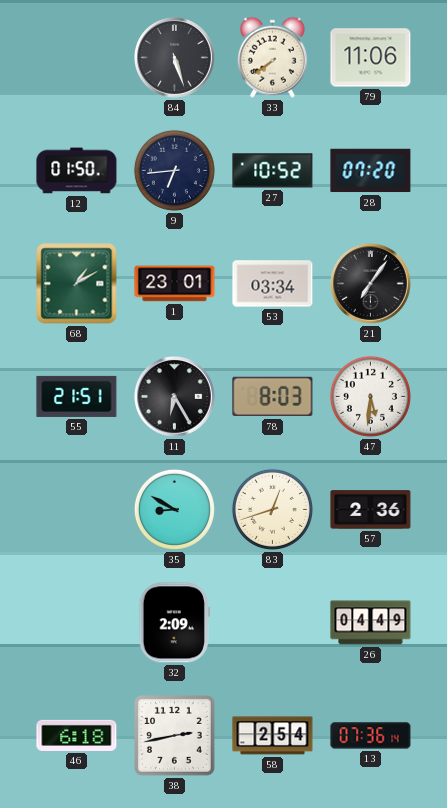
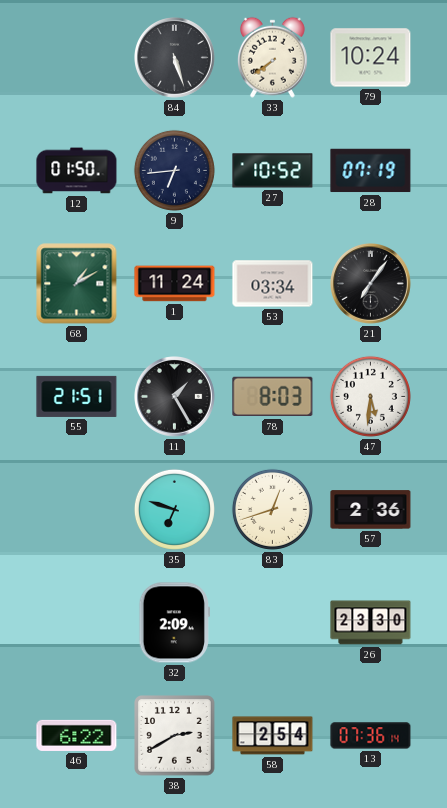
79: 11:06 -> 10:24 (371, 58)
28: 07:20 -> 07:19 (371, 171)
1: 23:01 -> 11:24 (175, 284)
11: 6:25 -> 1:25 (175, 397)
35: 8:50 -> 6:48 (174, 509)
26: 04:49 -> 23:30 (371, 623)
46: 6:18 -> 6:22 (77, 735)
38: 2:43 -> 2:40 (175, 736)
